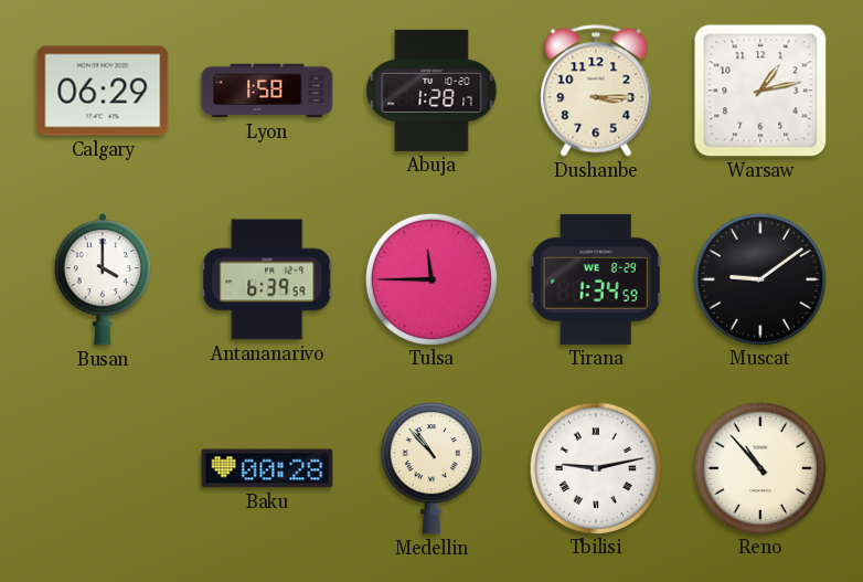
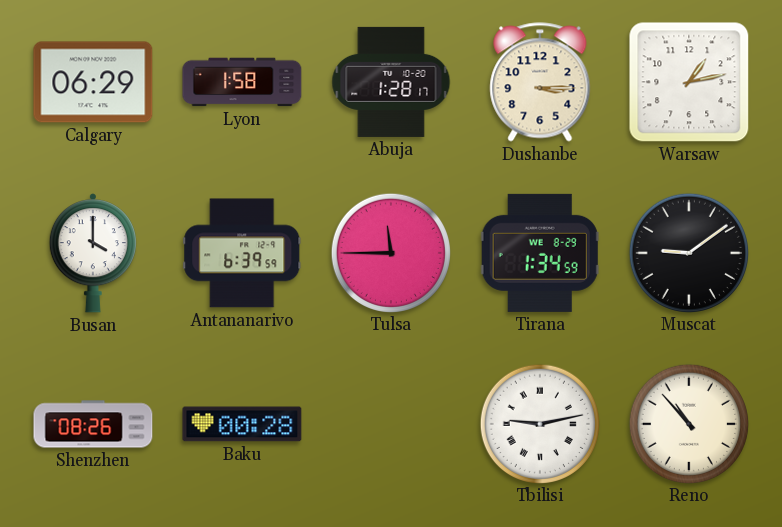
Shenzhen: none -> 08:26 (93, 424)
Medellin: 10:53 -> none (431, 468)
